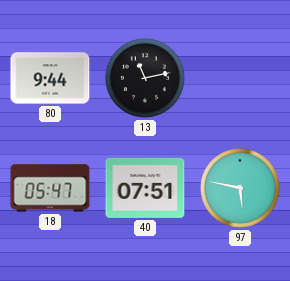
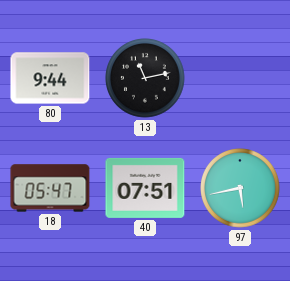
97: 5:47 -> 5:43 (241, 189)
